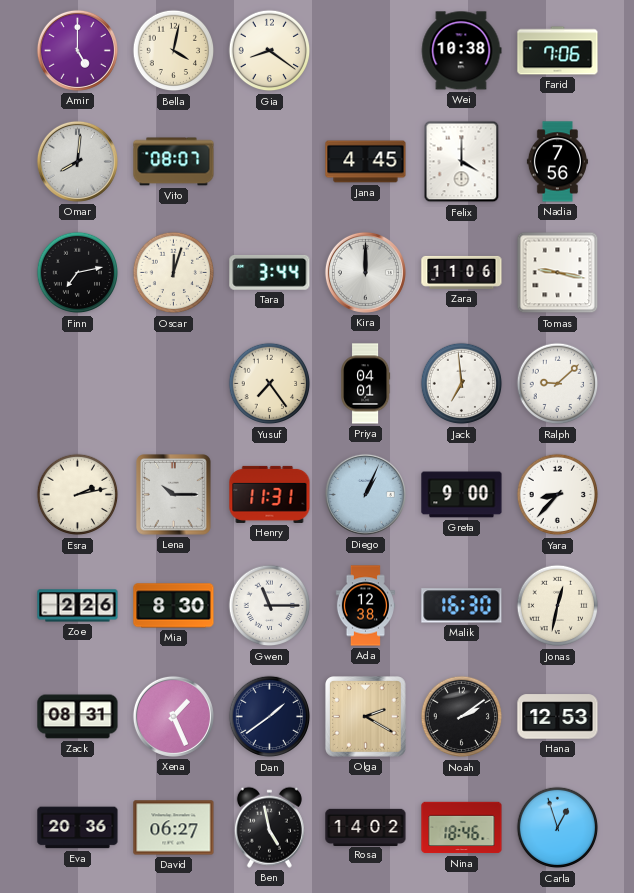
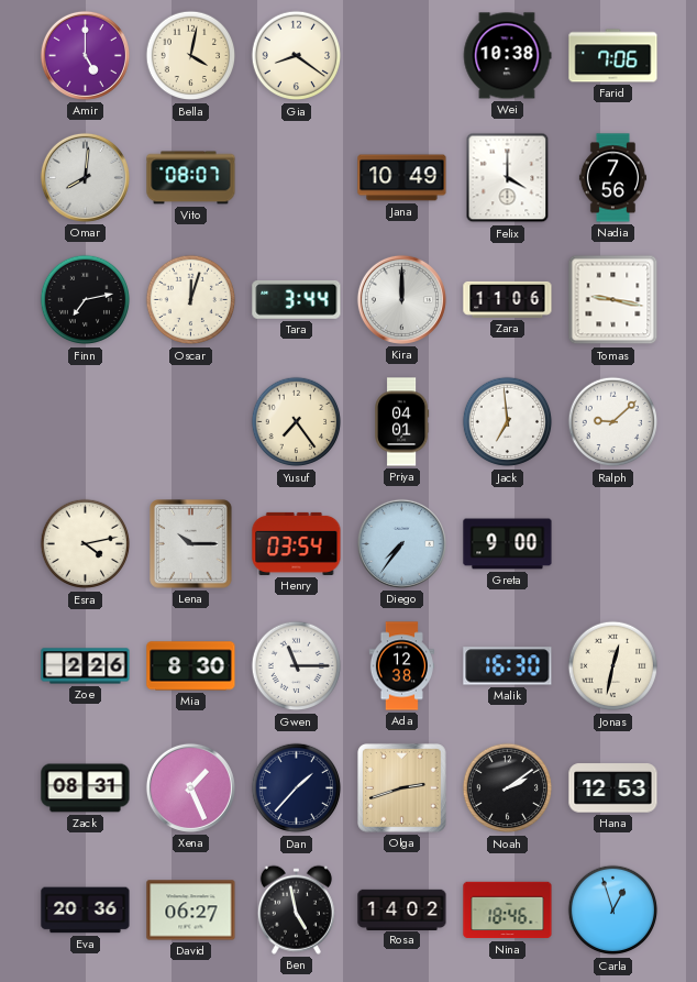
Jana: 4:45 -> 10:49 (402, 178)
Esra: 2:13 -> 4:13 (86, 544)
Henry: 11:31 -> 03:54 (297, 543)
Diego: 1:04 -> 7:36 (401, 543)
Yara: 8:37 -> none (558, 495)
Dan: 1:39 -> 1:37 (297, 788)
Olga: 2:20 -> 2:42 (402, 788)
